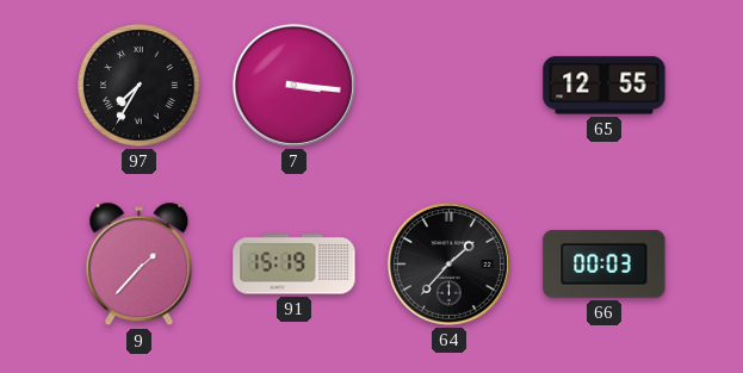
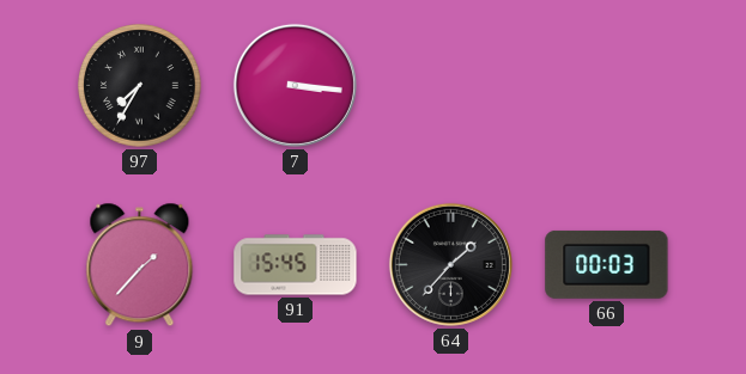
65: 12:55 -> none (605, 86)
91: 15:19 -> 15:45 (296, 265)
